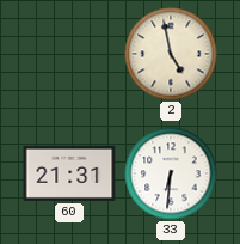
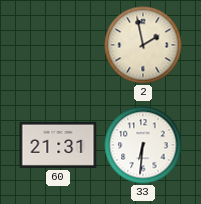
2: 4:58 -> 1:58 (143, 45)
